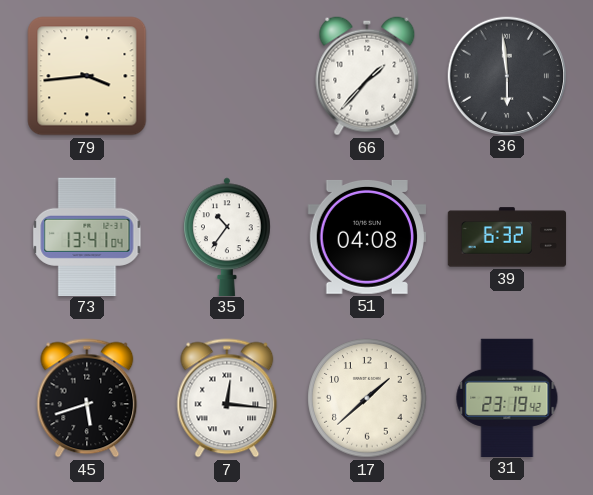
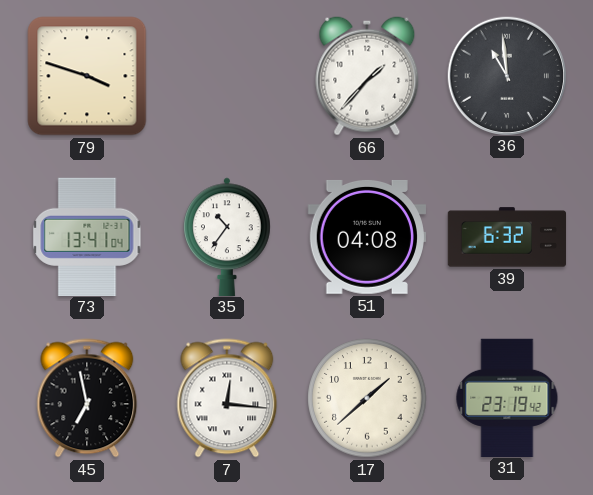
79: 3:44 -> 3:48 (87, 76)
36: 5:59 -> 10:59 (506, 75)
45: 5:42 -> 6:58 (87, 398)
